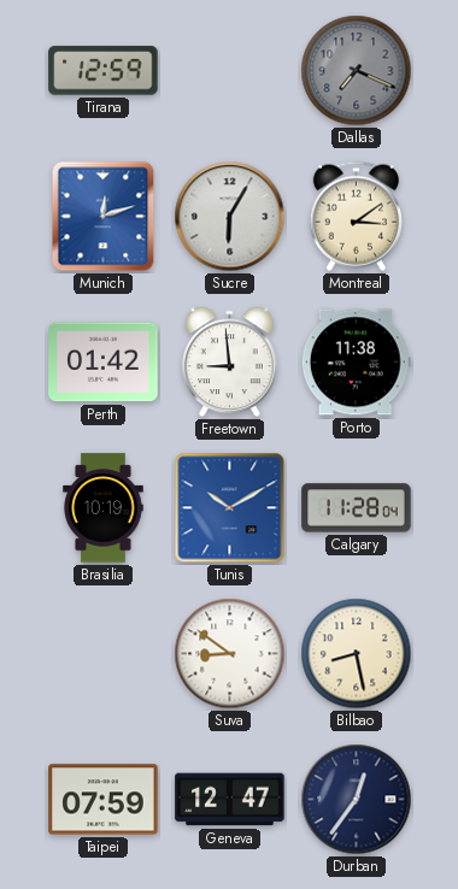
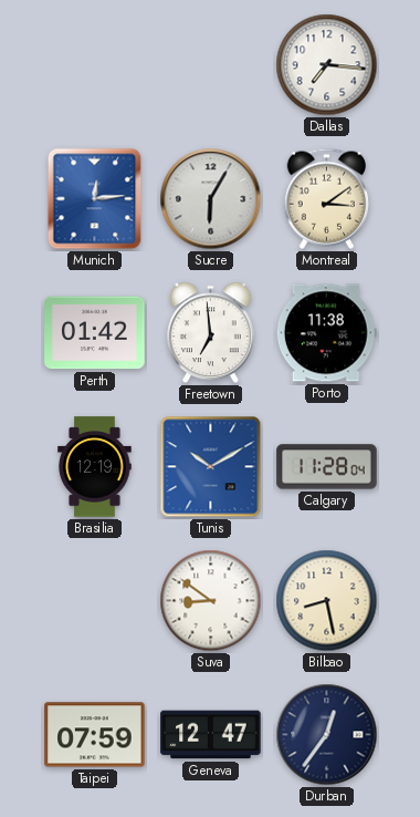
Tirana: 12:59 -> none (104, 71)
Dallas: 7:19 -> 7:16 (327, 65)
Dallas dial: grey -> white (327, 65)
Munich: 12:12 -> 12:14 (95, 199)
Freetown: 8:59 -> 6:59 (211, 333)
Brasilia: 10:19 -> 12:19 (95, 467)
